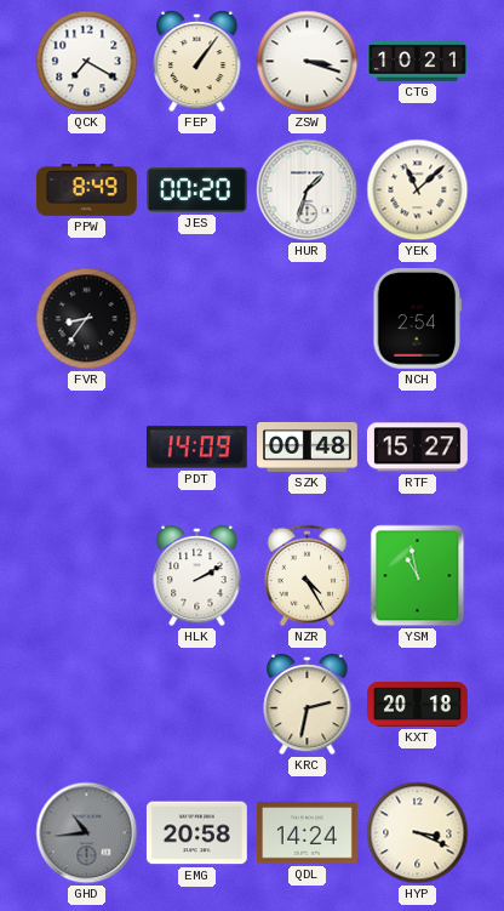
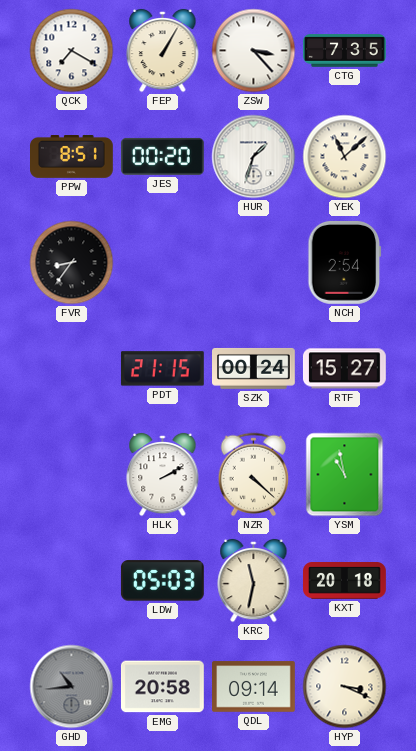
FEP: 1:06 -> 1:05 (163, 51)
ZSW: 3:18 -> 3:23 (254, 51)
CTG: 10:21 -> 7:35 (345, 51)
PPW: 8:49 -> 8:51 (72, 157)
PDT: 14:09 -> 21:15 (162, 369)
SZK: 00:48 -> 00:24 (254, 368)
NZR: 4:25 -> 4:22 (254, 475)
LDW: none -> 05:03 (162, 581)
KRC: 2:32 -> 11:32 (254, 581)
QDL: 14:24 -> 09:14 (254, 687)
